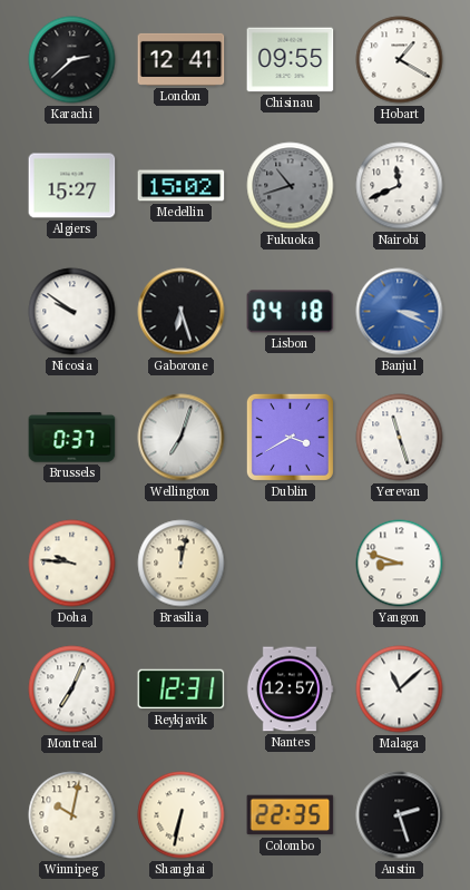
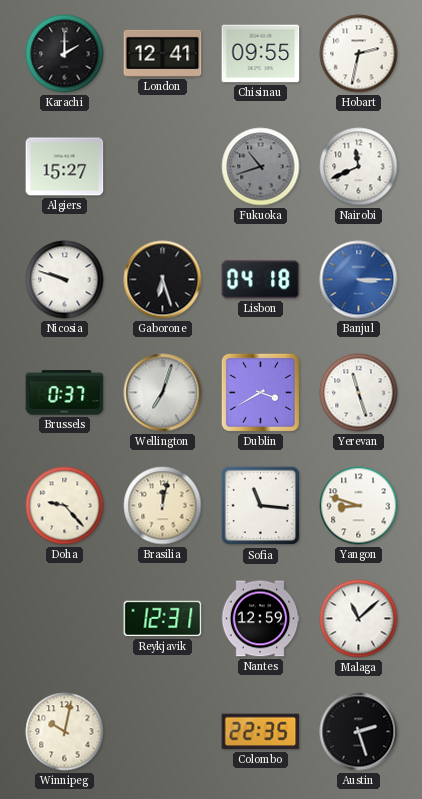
Karachi: 2:38 -> 2:00 (65, 54)
Hobart: 1:20 -> 2:32 (359, 54)
Medellin: 15:02 -> none (182, 186)
Nicosia: 9:51 -> 9:48 (65, 280)
Banjul: 3:19 -> 3:15 (359, 280)
Doha: 9:46 -> 9:23 (65, 506)
Sofia: none -> 11:16 (261, 506)
Montreal: 7:04 -> none (72, 689)
Nantes: 12:57 -> 12:59 (260, 619)
Shanghai: 6:32 -> none (182, 815)
